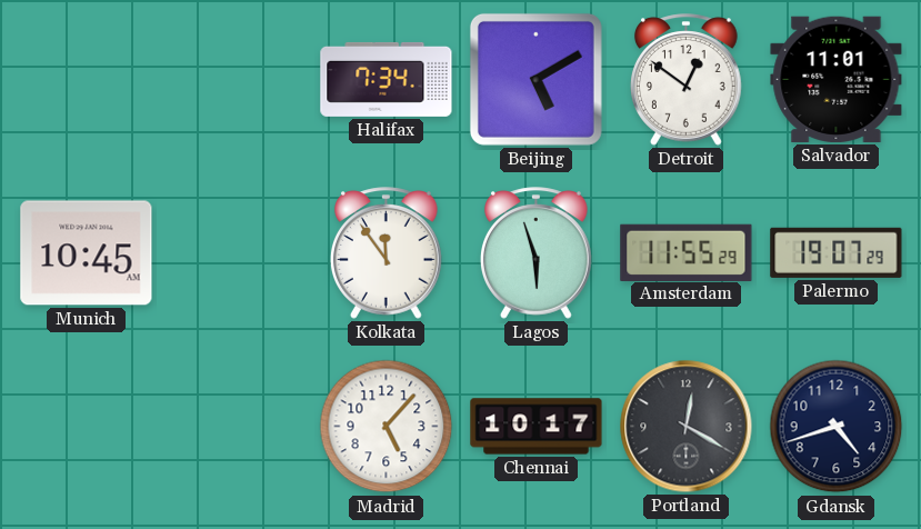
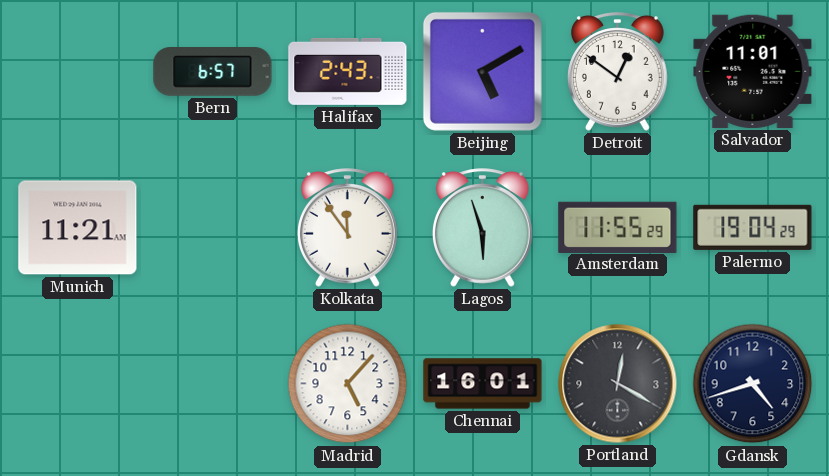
Bern: none -> 6:57 (213, 72)
Halifax: 7:34 -> 2:43 (348, 71)
Munich: 10:45 -> 11:21 (78, 228)
Palermo: 19:07 -> 19:04 (753, 227)
Chennai: 10:17 -> 16:01 (483, 384)
